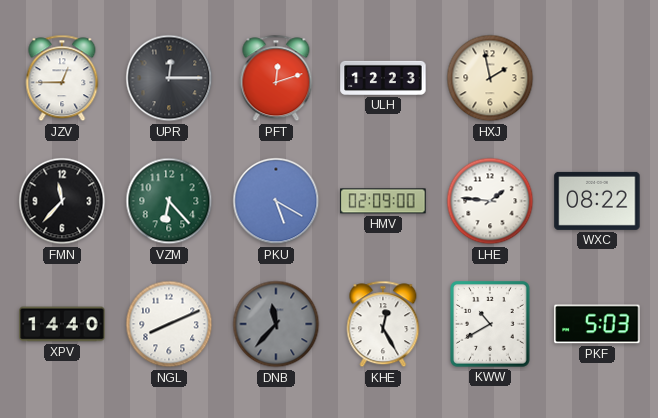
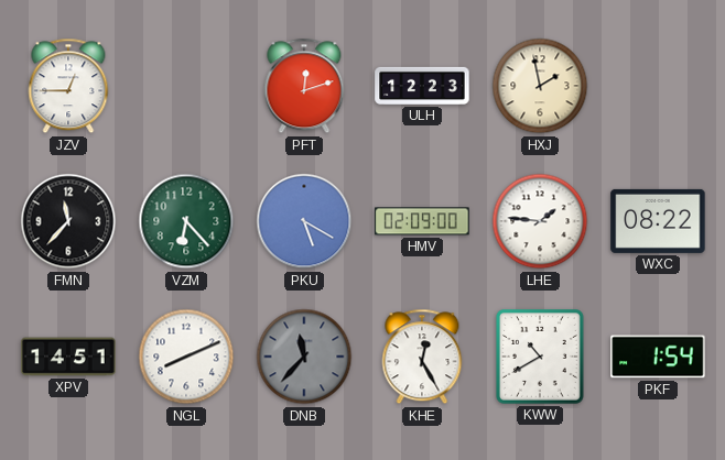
UPR: 12:15 -> none (169, 78)
XPV: 14:40 -> 14:51 (68, 357)
PKF: 5:03 -> 1:54 (658, 357)
